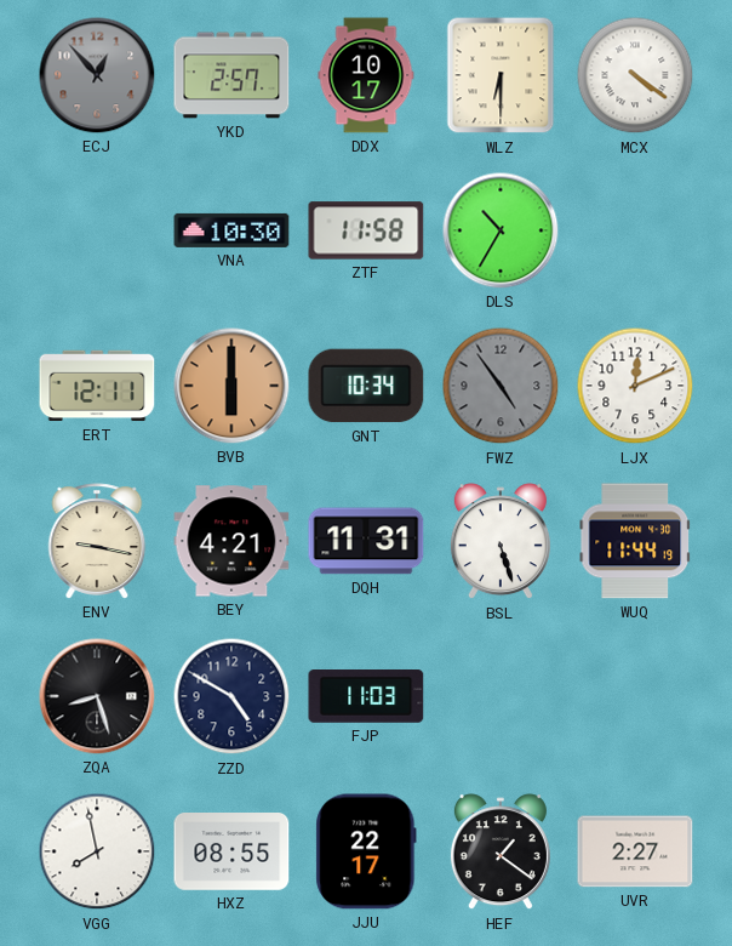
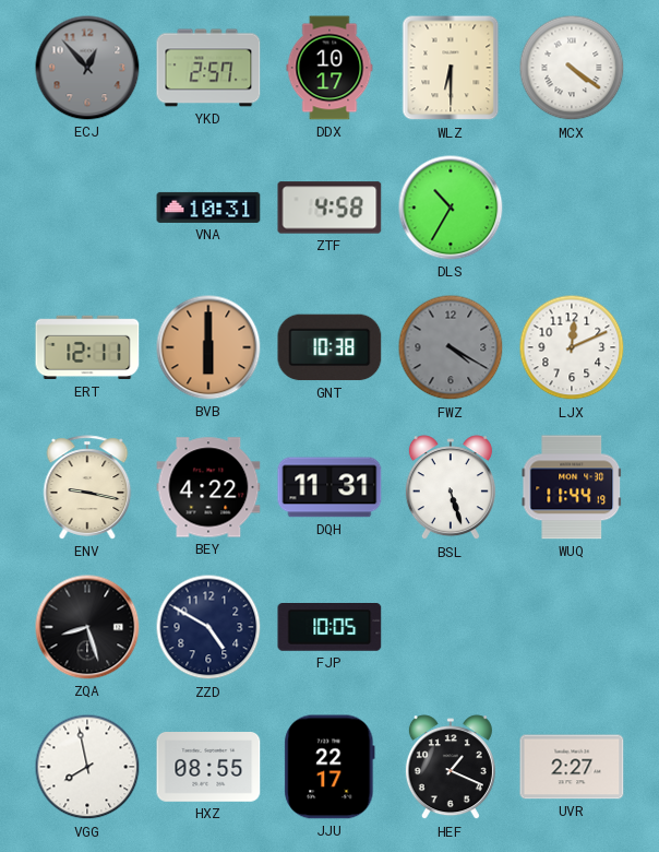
VNA: 10:30 -> 10:31 (208, 208)
ZTF: 11:58 -> 4:58 (329, 208)
GNT: 10:34 -> 10:38 (329, 347)
FWZ: 4:54 -> 4:20 (451, 347)
BEY: 4:21 -> 4:22 (208, 487)
FJP: 11:03 -> 10:05 (329, 628)
HEF: 1:21 -> 1:19 (451, 768)
